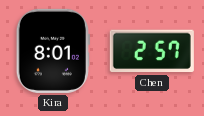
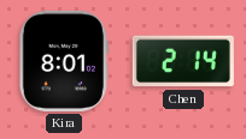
Chen: 2:57 -> 2:14 (183, 61)
